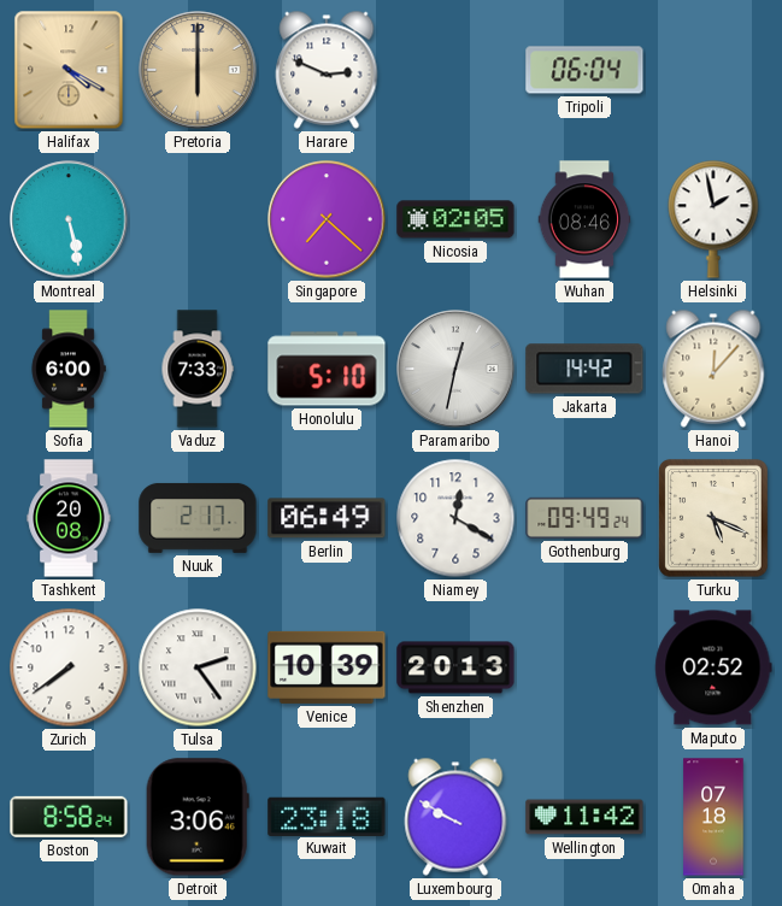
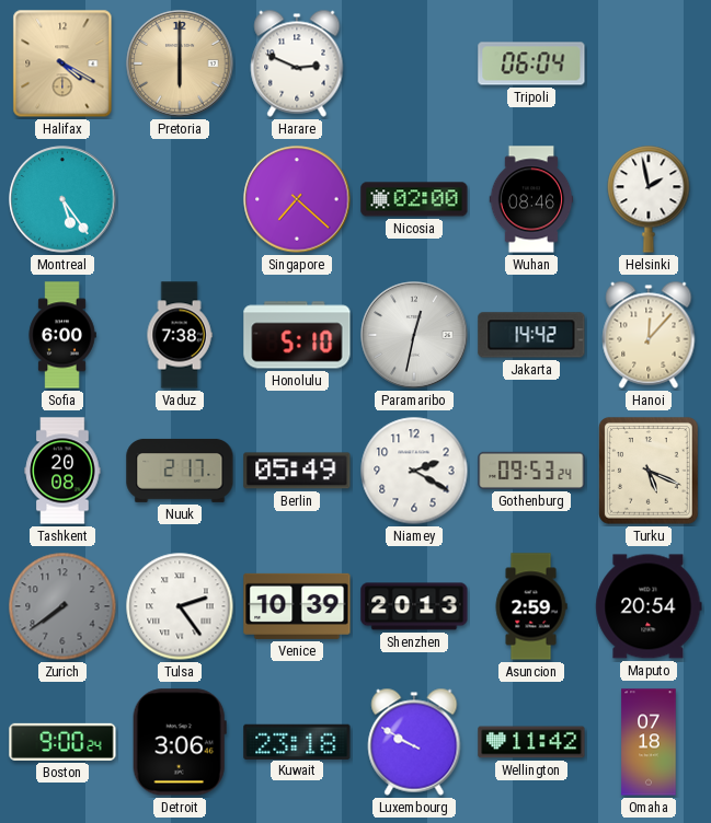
Montreal: 5:28 -> 5:24 (62, 199)
Nicosia: 02:05 -> 02:00 (414, 199)
Vaduz: 7:33 -> 7:38 (180, 335)
Berlin: 06:49 -> 05:49 (297, 471)
Niamey: 12:20 -> 2:20 (414, 471)
Gothenburg: 09:49 -> 09:53 (531, 471)
Zurich dial: white -> grey (62, 606)
Asuncion: none -> 2:59 (531, 606)
Maputo: 02:52 -> 20:54 (649, 606)
Boston: 8:58 -> 9:00 (62, 742)
